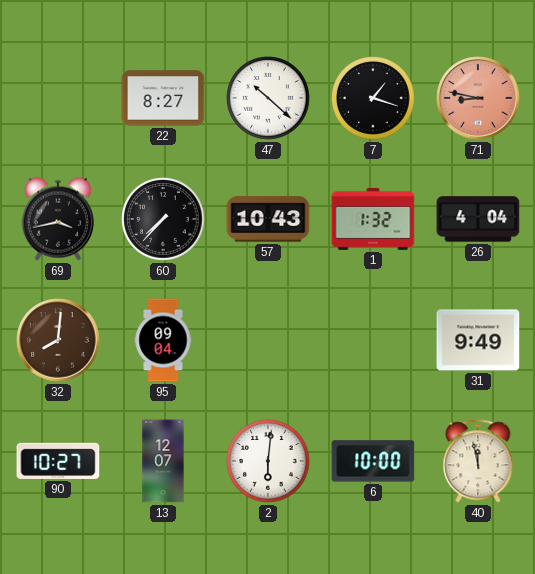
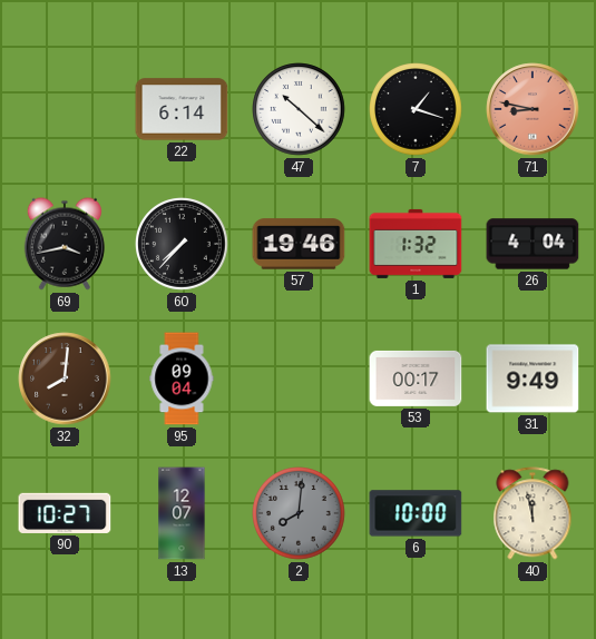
22: 8:27 -> 6:14 (182, 109)
57: 10:43 -> 19:46 (299, 244)
53: none -> 00:17 (416, 379)
2: 6:01 -> 8:01 (299, 513)
2 dial: white -> grey (299, 513)
